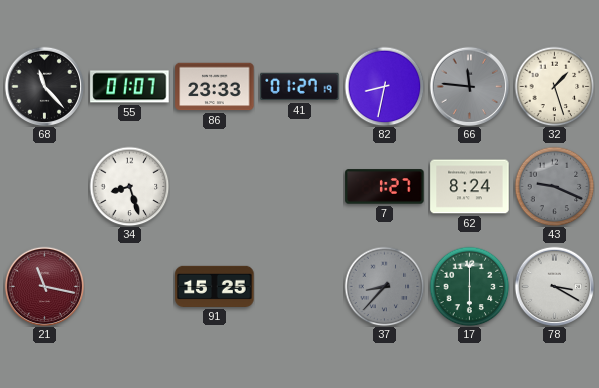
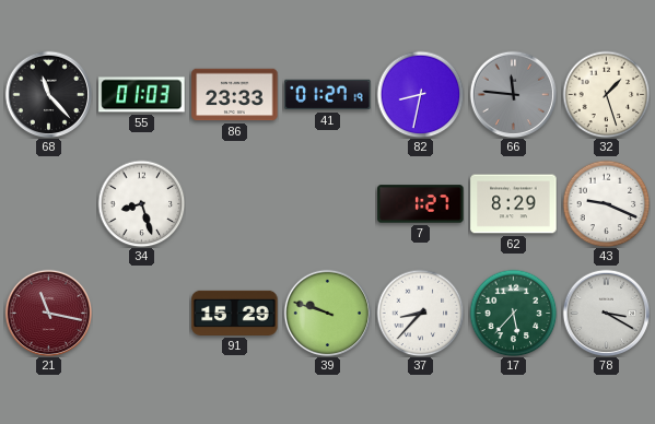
55: 01:07 -> 01:03 (142, 95)
62: 8:24 -> 8:29 (514, 204)
43 dial: grey -> white (606, 203)
91: 15:25 -> 15:29 (235, 313)
39: none -> 9:48 (327, 313)
37 dial: grey -> white (420, 313)
17: 6:00 -> 5:37 (513, 313)
